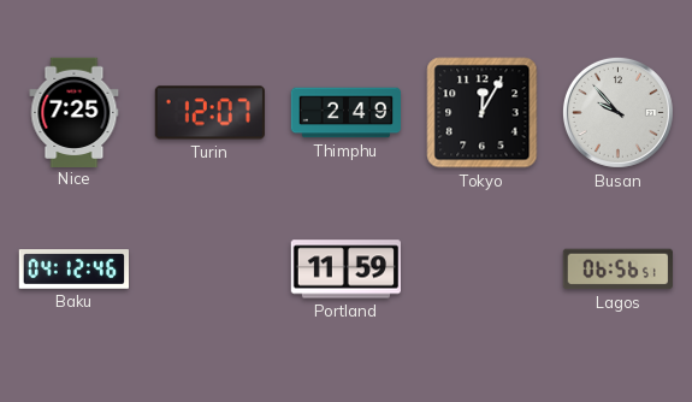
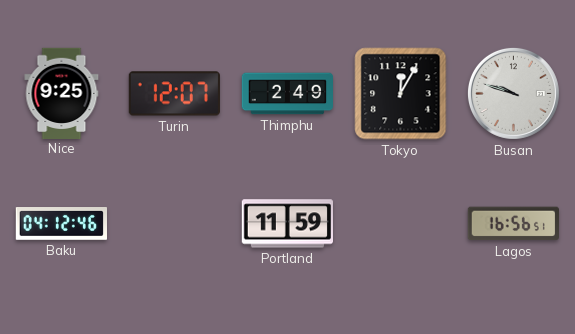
Nice: 7:25 -> 9:25 (62, 93)
Busan: 9:53 -> 9:48 (513, 93)
Lagos: 06:56 -> 16:56 (513, 224)
